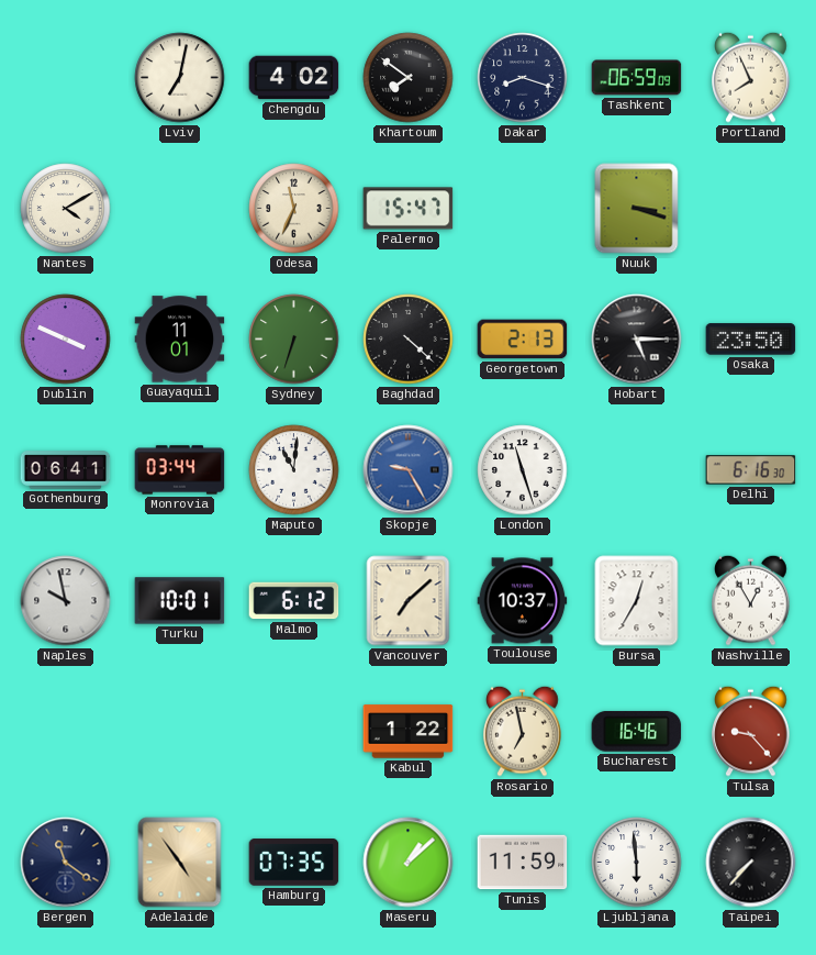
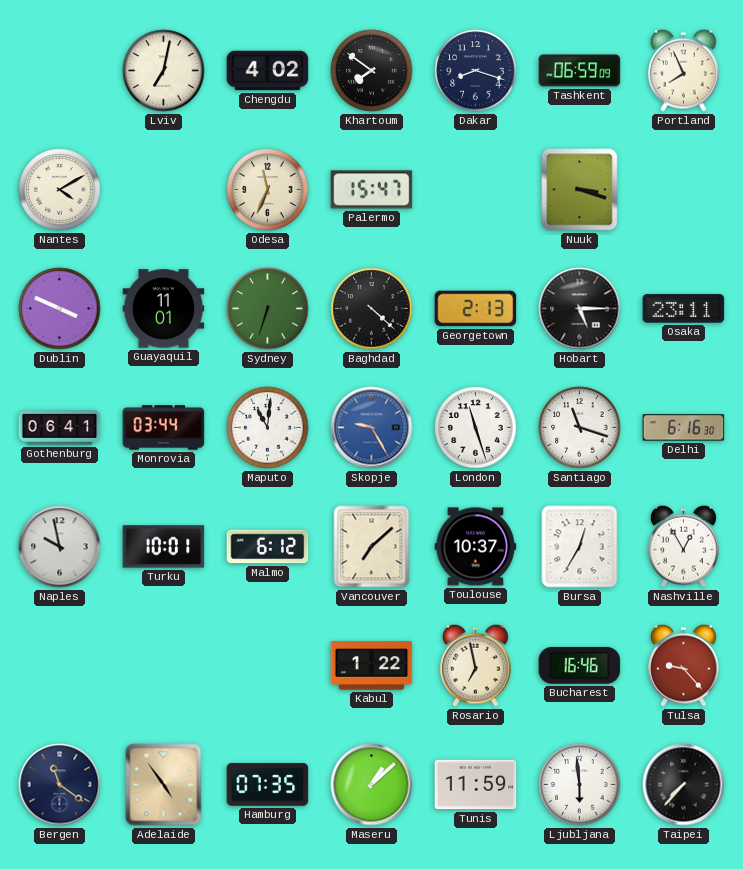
Osaka: 23:50 -> 23:11 (684, 309)
Santiago: none -> 11:18 (580, 428)
